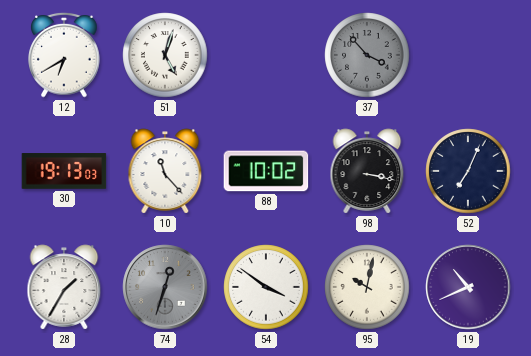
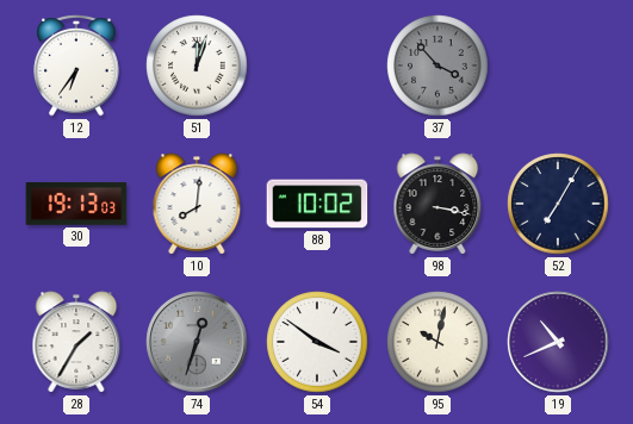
12: 6:40 -> 6:36 (76, 66)
51: 5:03 -> 12:03 (197, 66)
10: 11:23 -> 8:01 (197, 204)
52: 7:04 -> 7:05 (558, 204)
